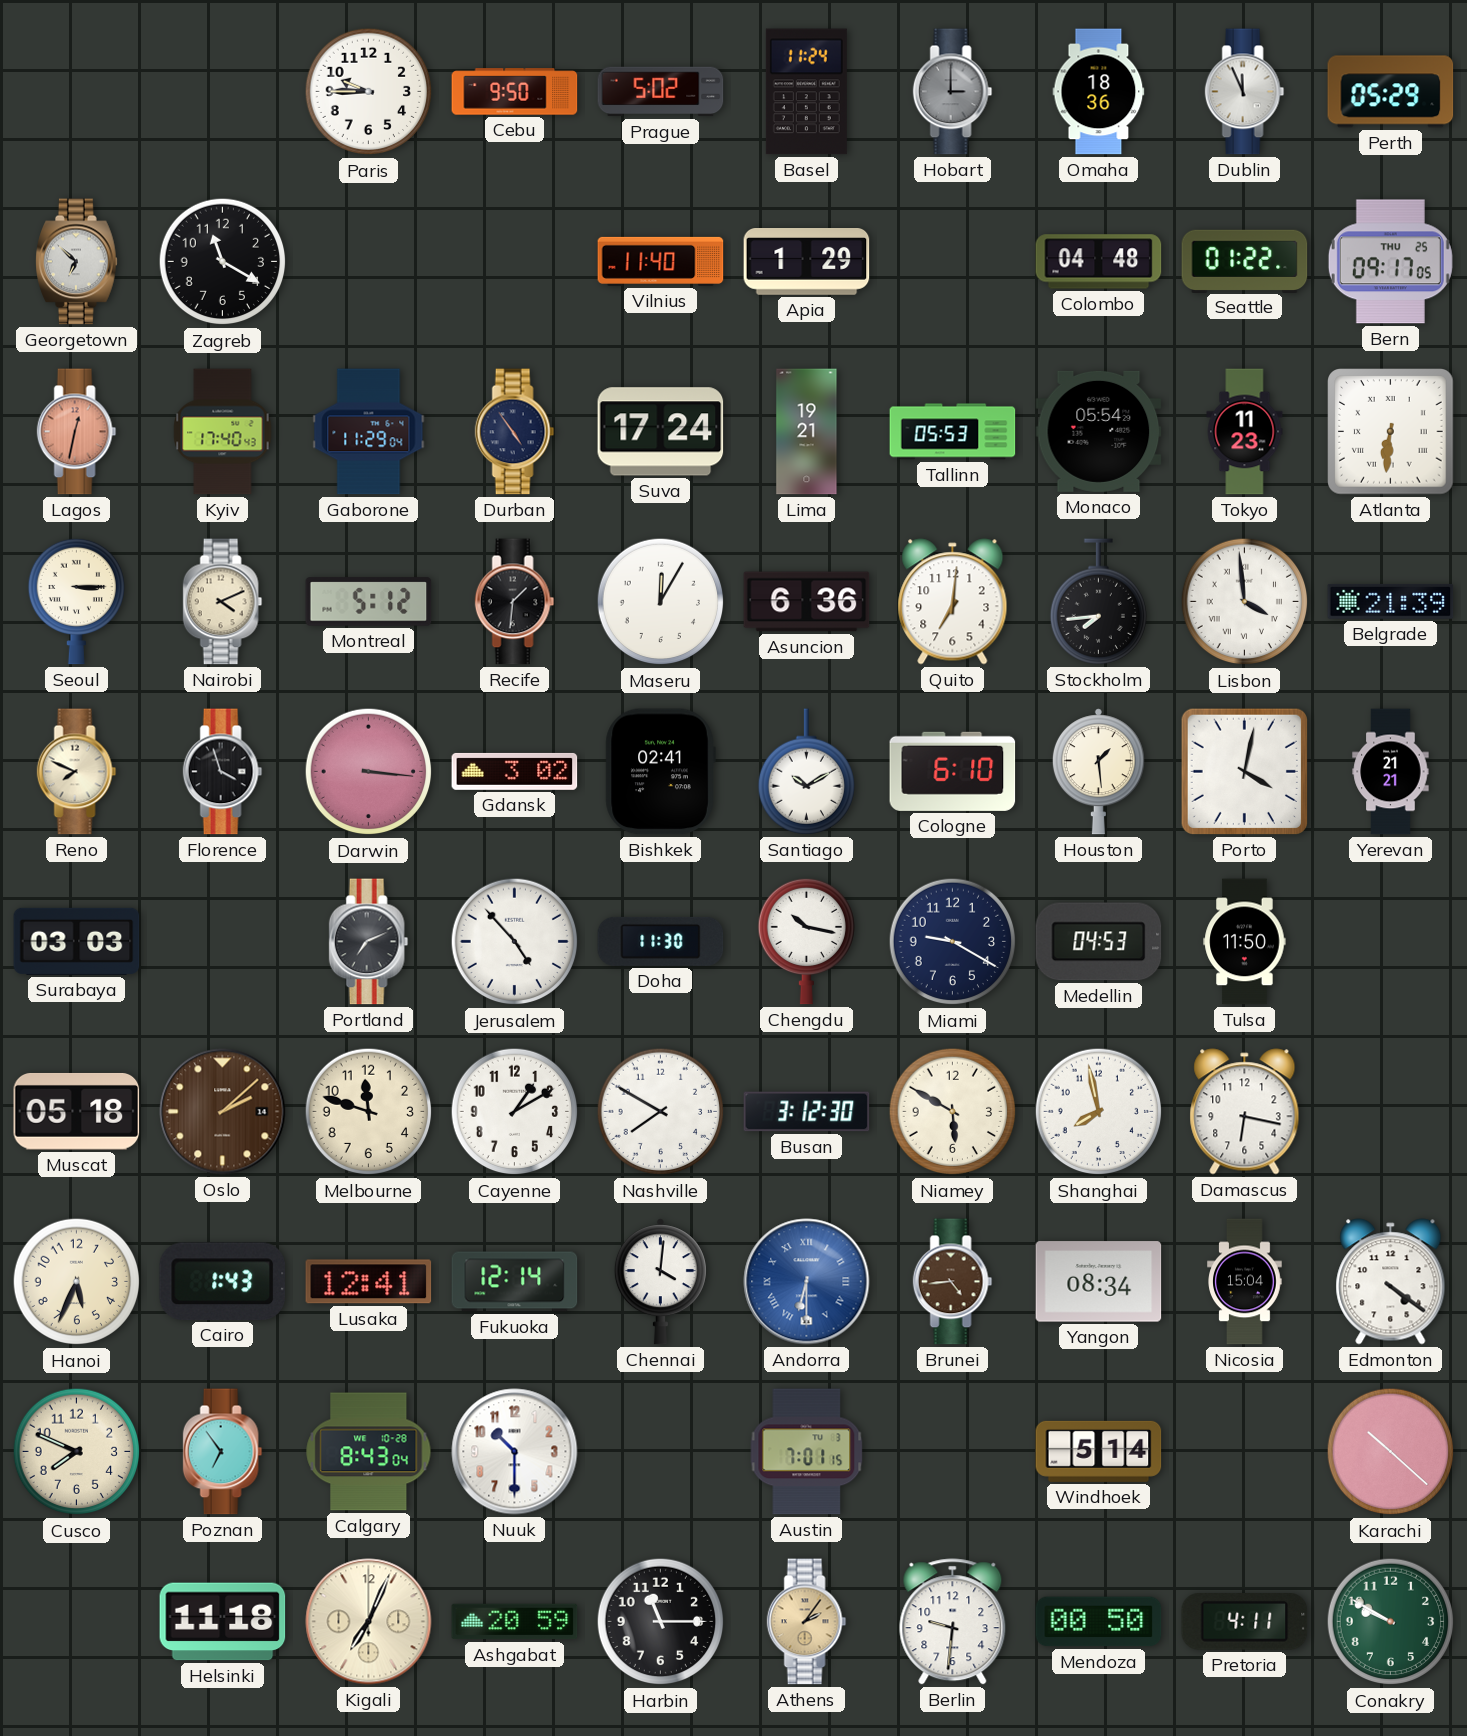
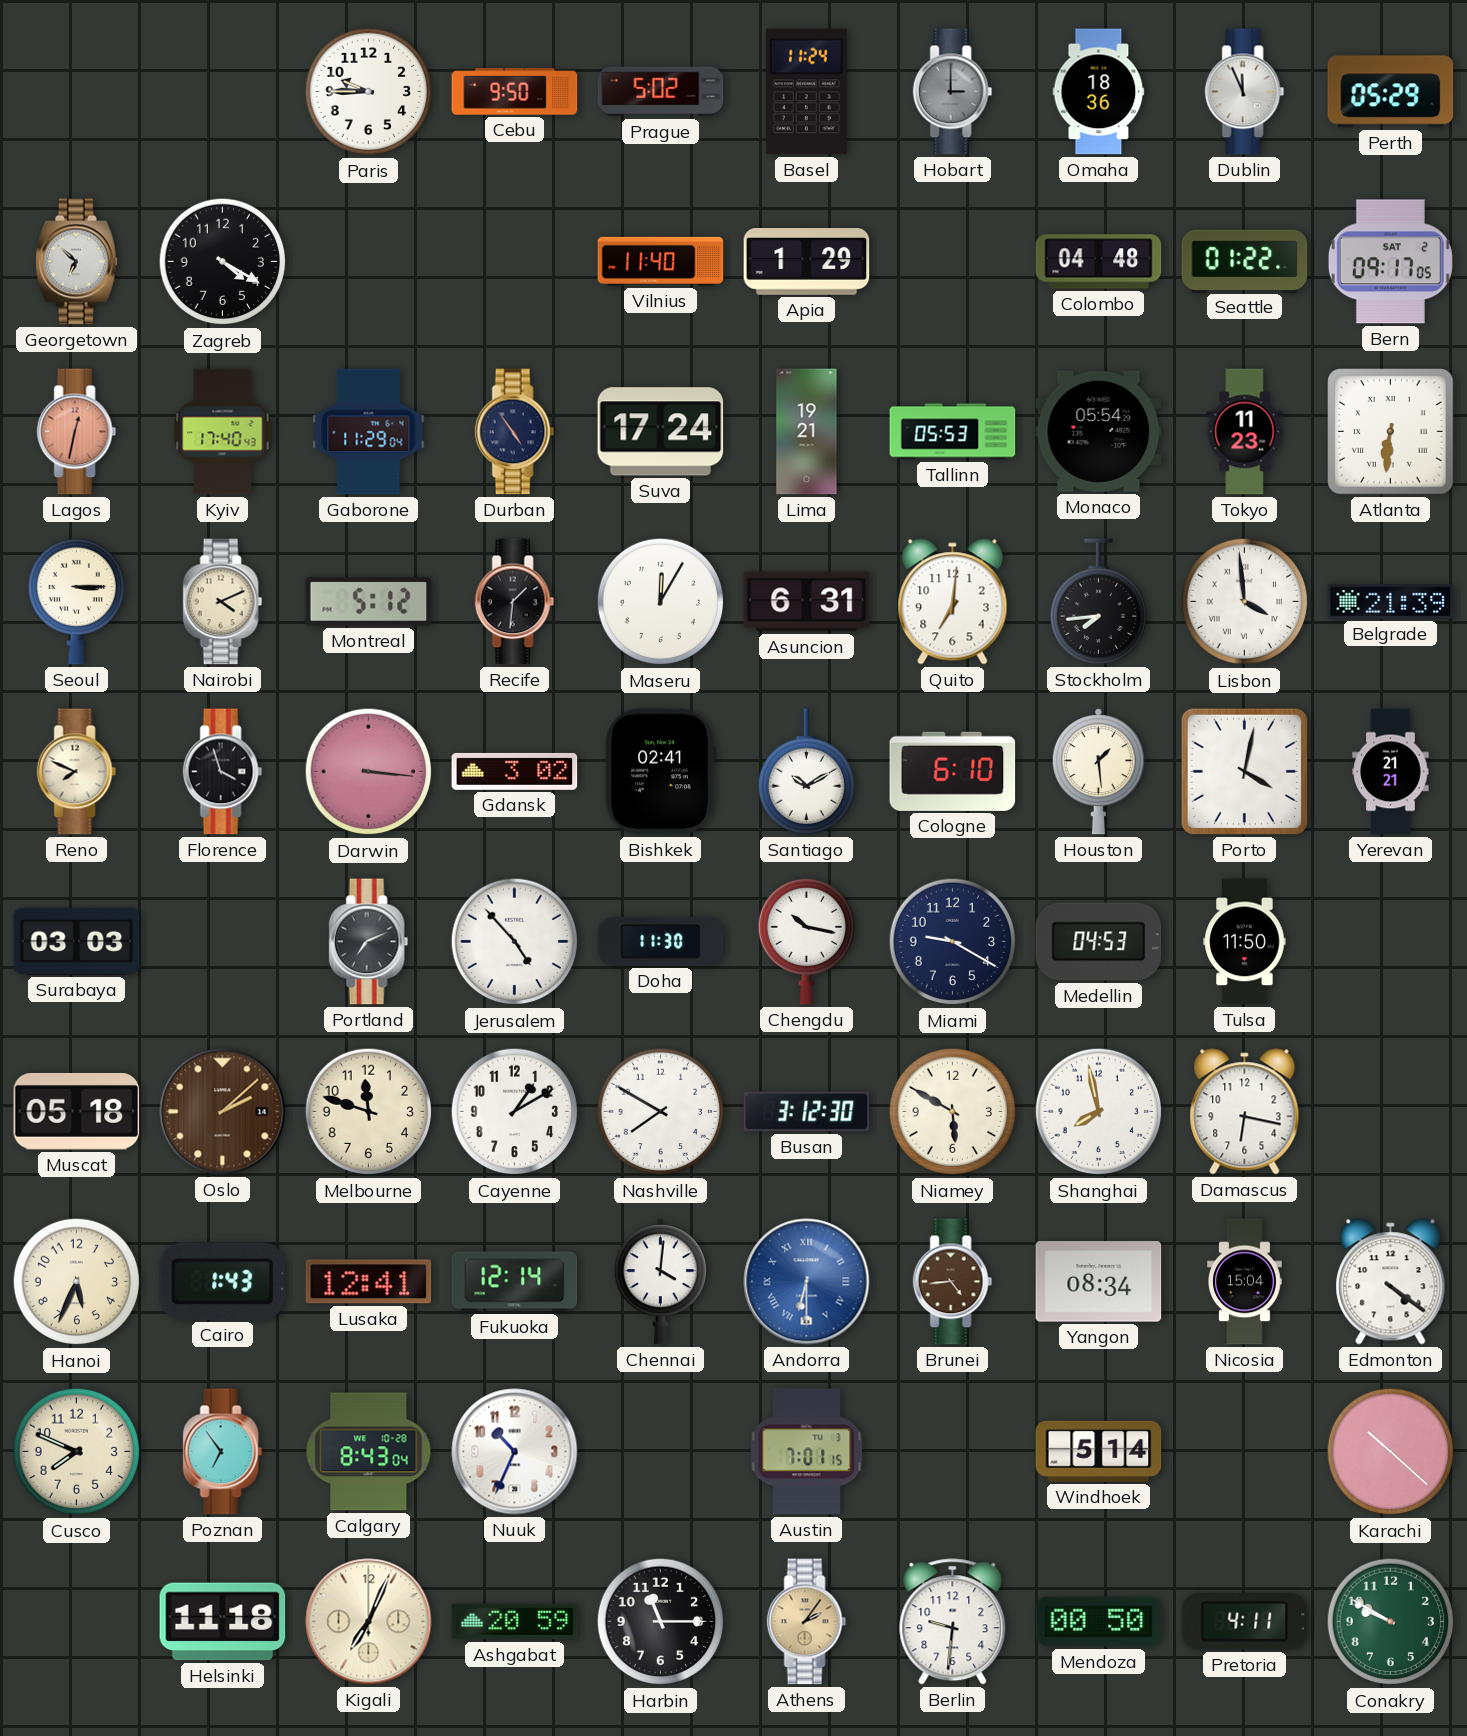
Zagreb: 11:20 -> 4:20 (223, 262)
Bern date: THU 25 -> SAT 2 (1390, 262)
Asuncion: 6:36 -> 6:31 (807, 602)
Nuuk: 10:30 -> 10:34 (515, 1452)
